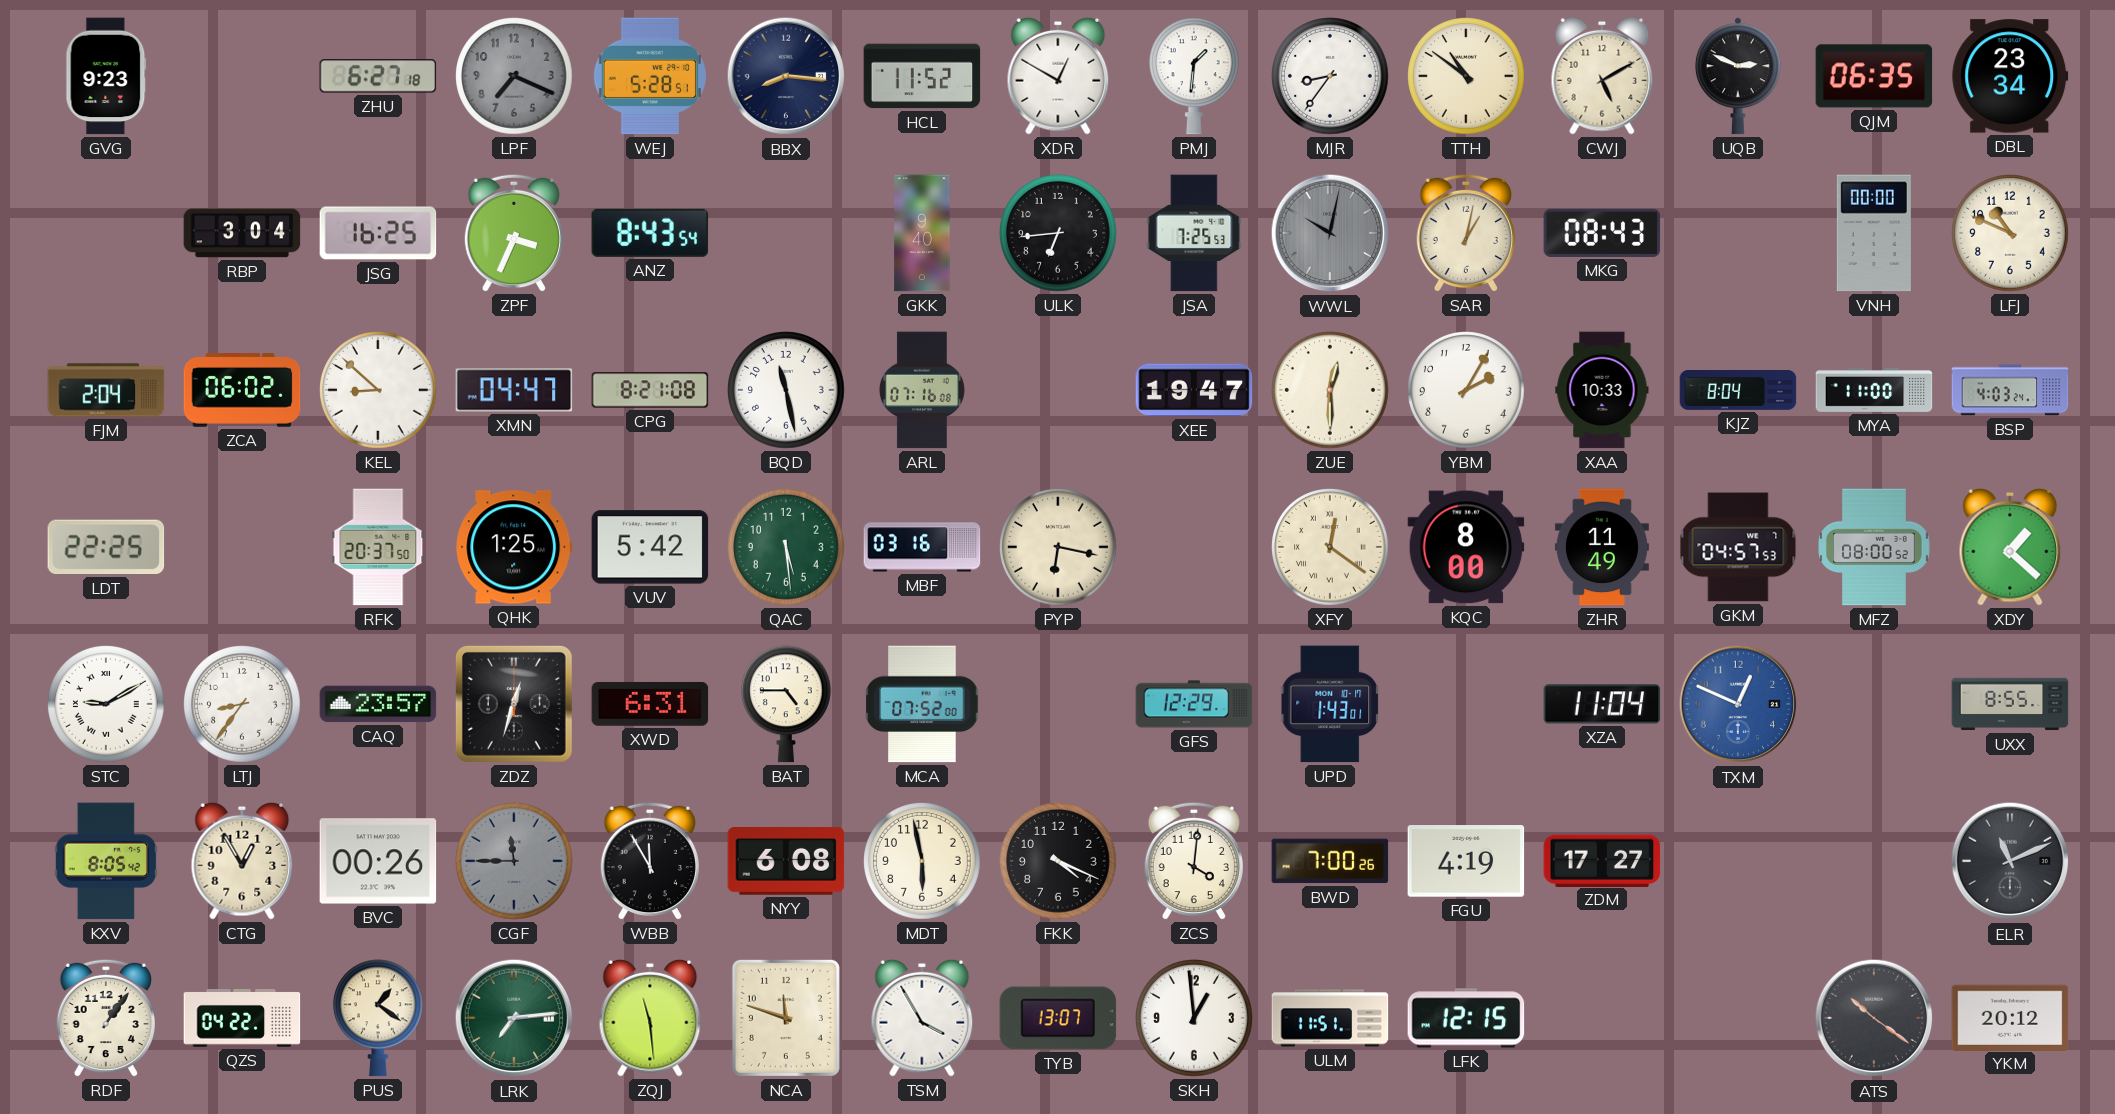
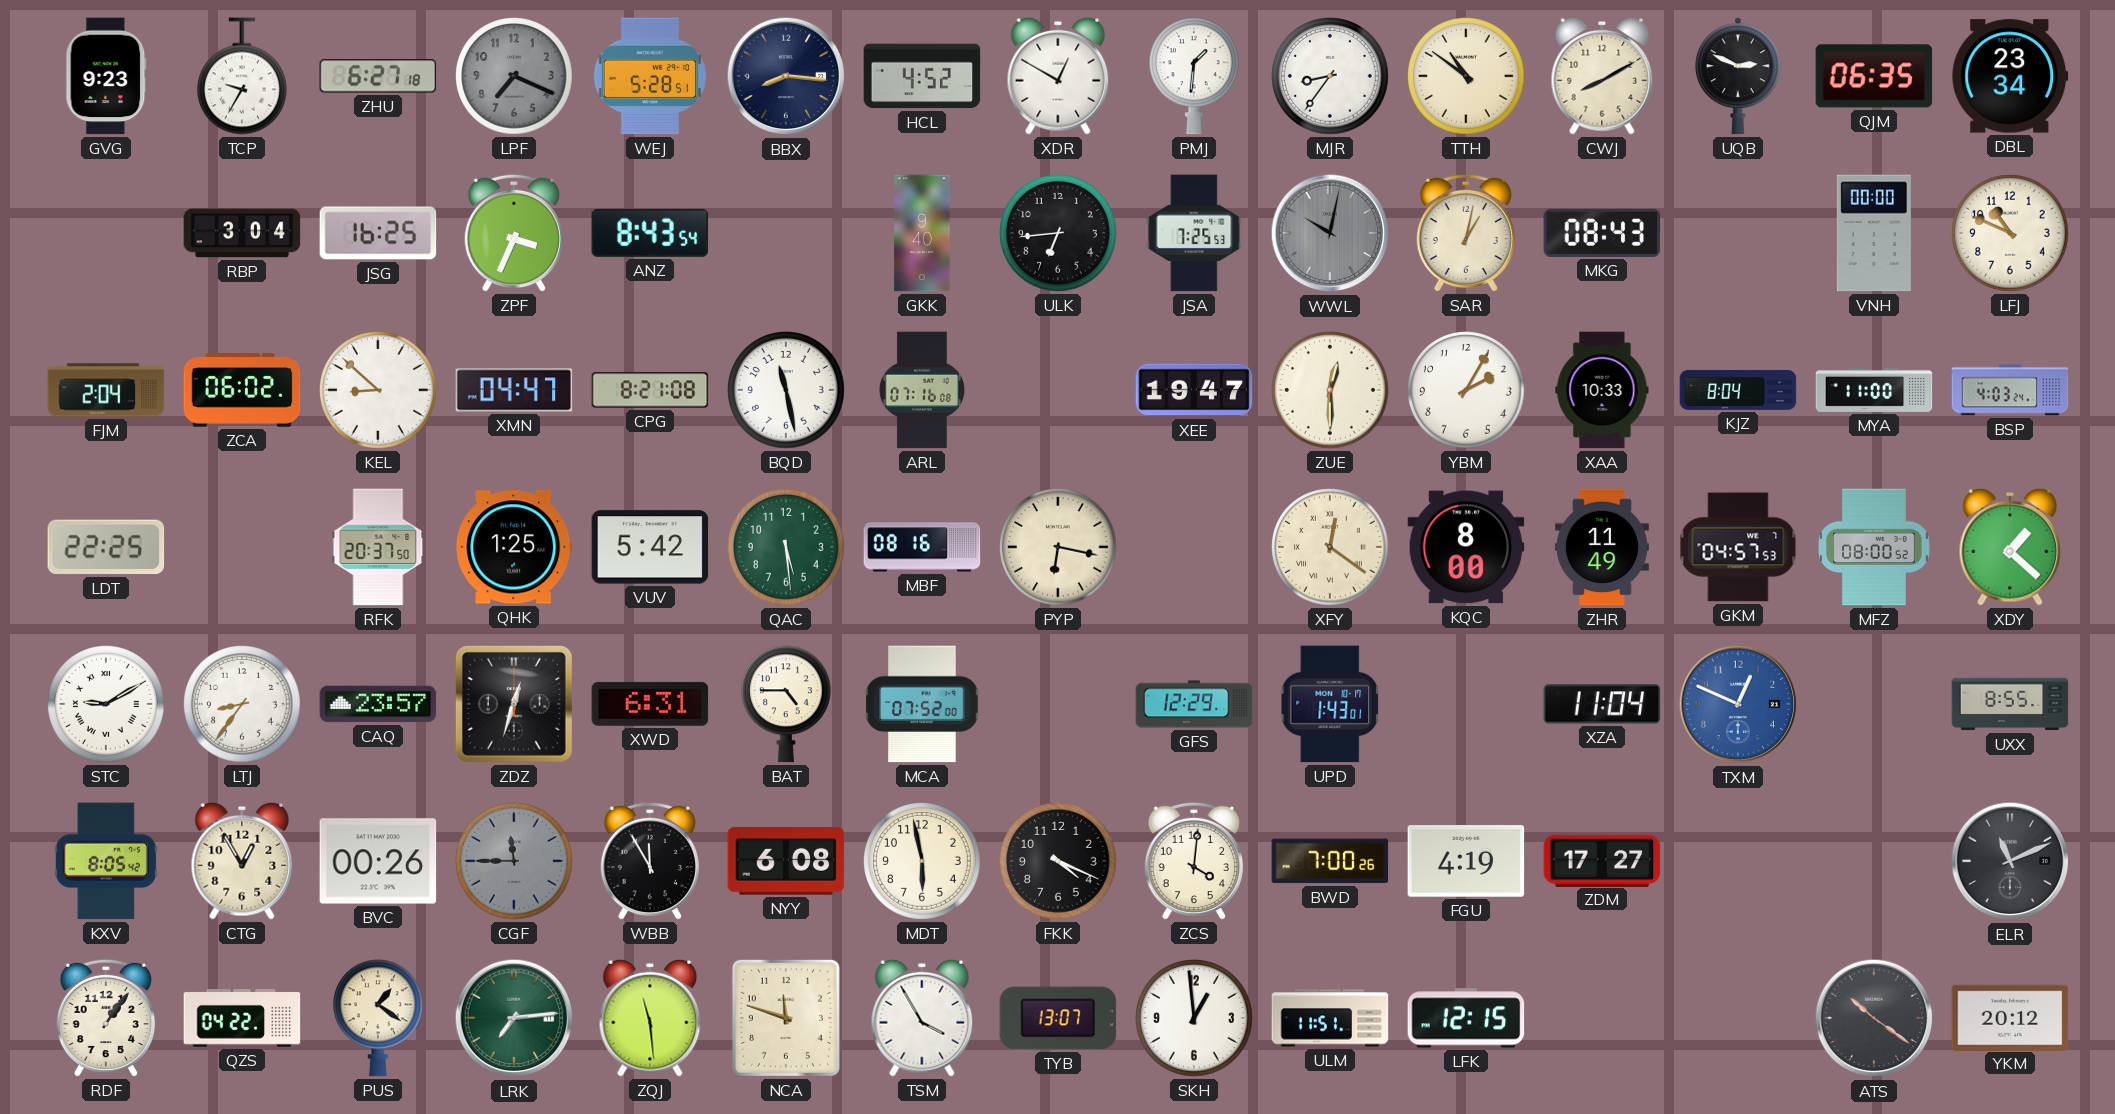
TCP: none -> 9:35 (242, 76)
HCL: 11:52 -> 4:52 (922, 76)
CWJ: 5:10 -> 8:10 (1602, 76)
MBF: 03:16 -> 08:16 (922, 547)
